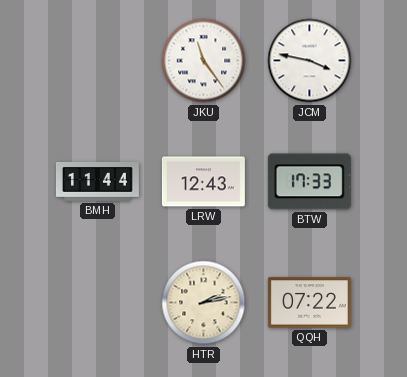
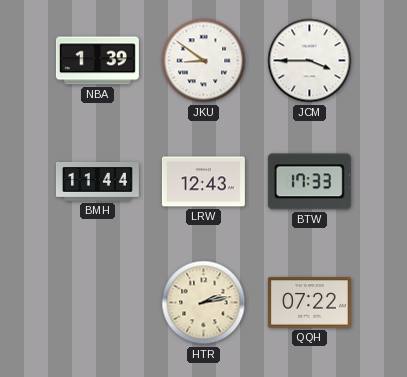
NBA: none -> 1:39 (97, 61)
JKU: 11:24 -> 8:51 (204, 61)
JCM: 3:47 -> 3:45 (310, 61)
